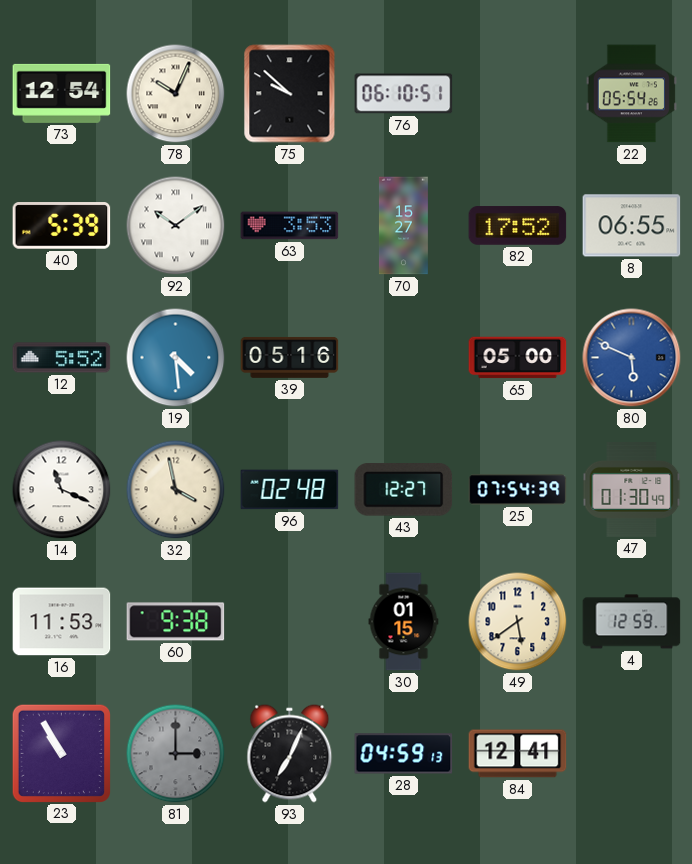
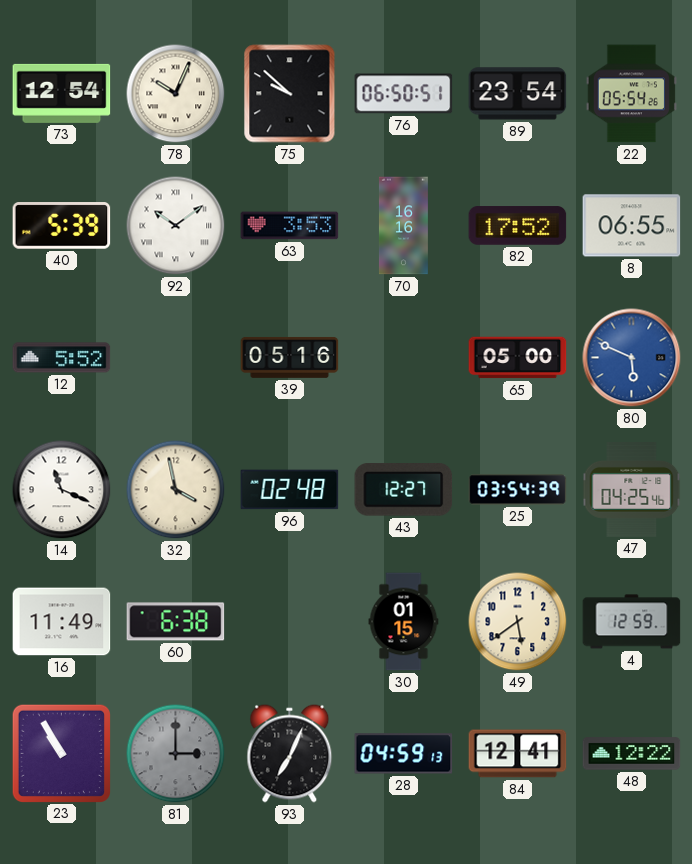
76: 06:10 -> 06:50 (404, 94)
89: none -> 23:54 (518, 94)
70: 15:27 -> 16:16 (403, 226)
19: 4:29 -> none (176, 358)
25: 07:54 -> 03:54 (518, 490)
47: 01:30 -> 04:25 (632, 490)
16: 11:53 -> 11:49 (62, 622)
60: 9:38 -> 6:38 (176, 622)
48: none -> 12:22 (632, 754)
